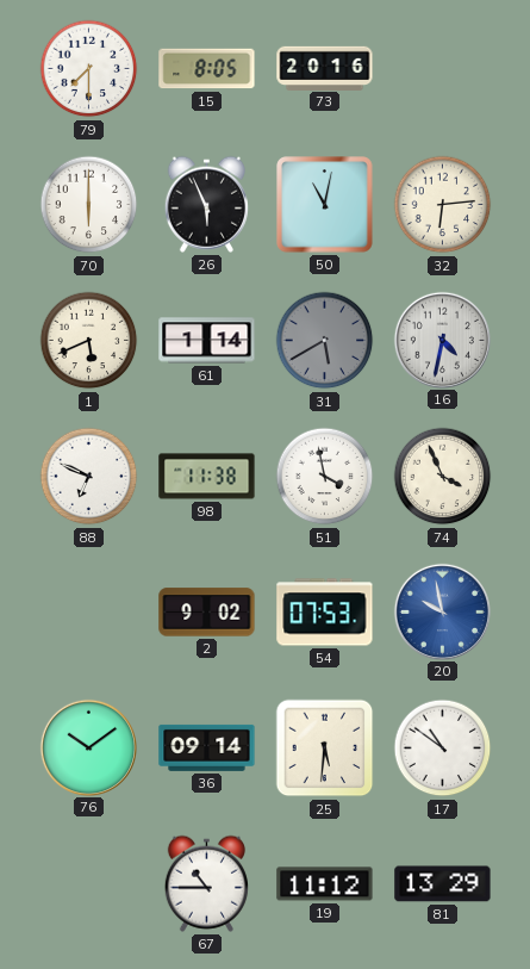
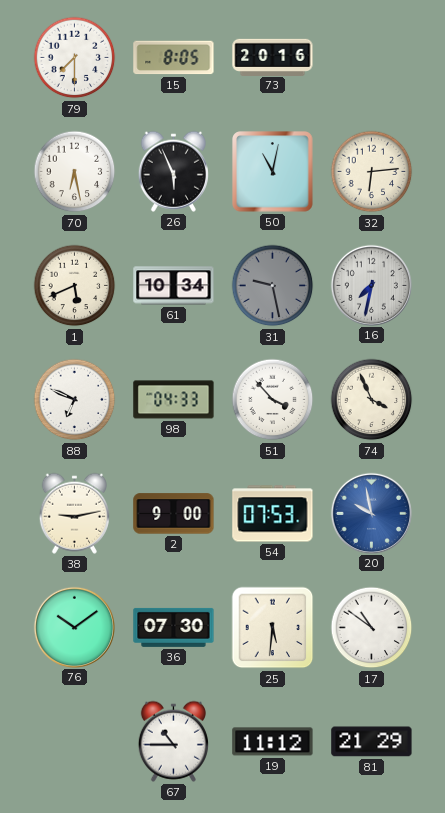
70: 6:00 -> 6:28 (75, 172)
61: 1:14 -> 10:34 (174, 286)
31: 5:40 -> 9:28 (273, 286)
16: 4:32 -> 7:32 (371, 285)
98: 11:38 -> 04:33 (174, 400)
51: 3:58 -> 3:53 (273, 400)
38: none -> 9:13 (74, 513)
2: 9:02 -> 9:00 (174, 514)
36: 09:14 -> 07:30 (174, 627)
81: 13:29 -> 21:29 (372, 742)
